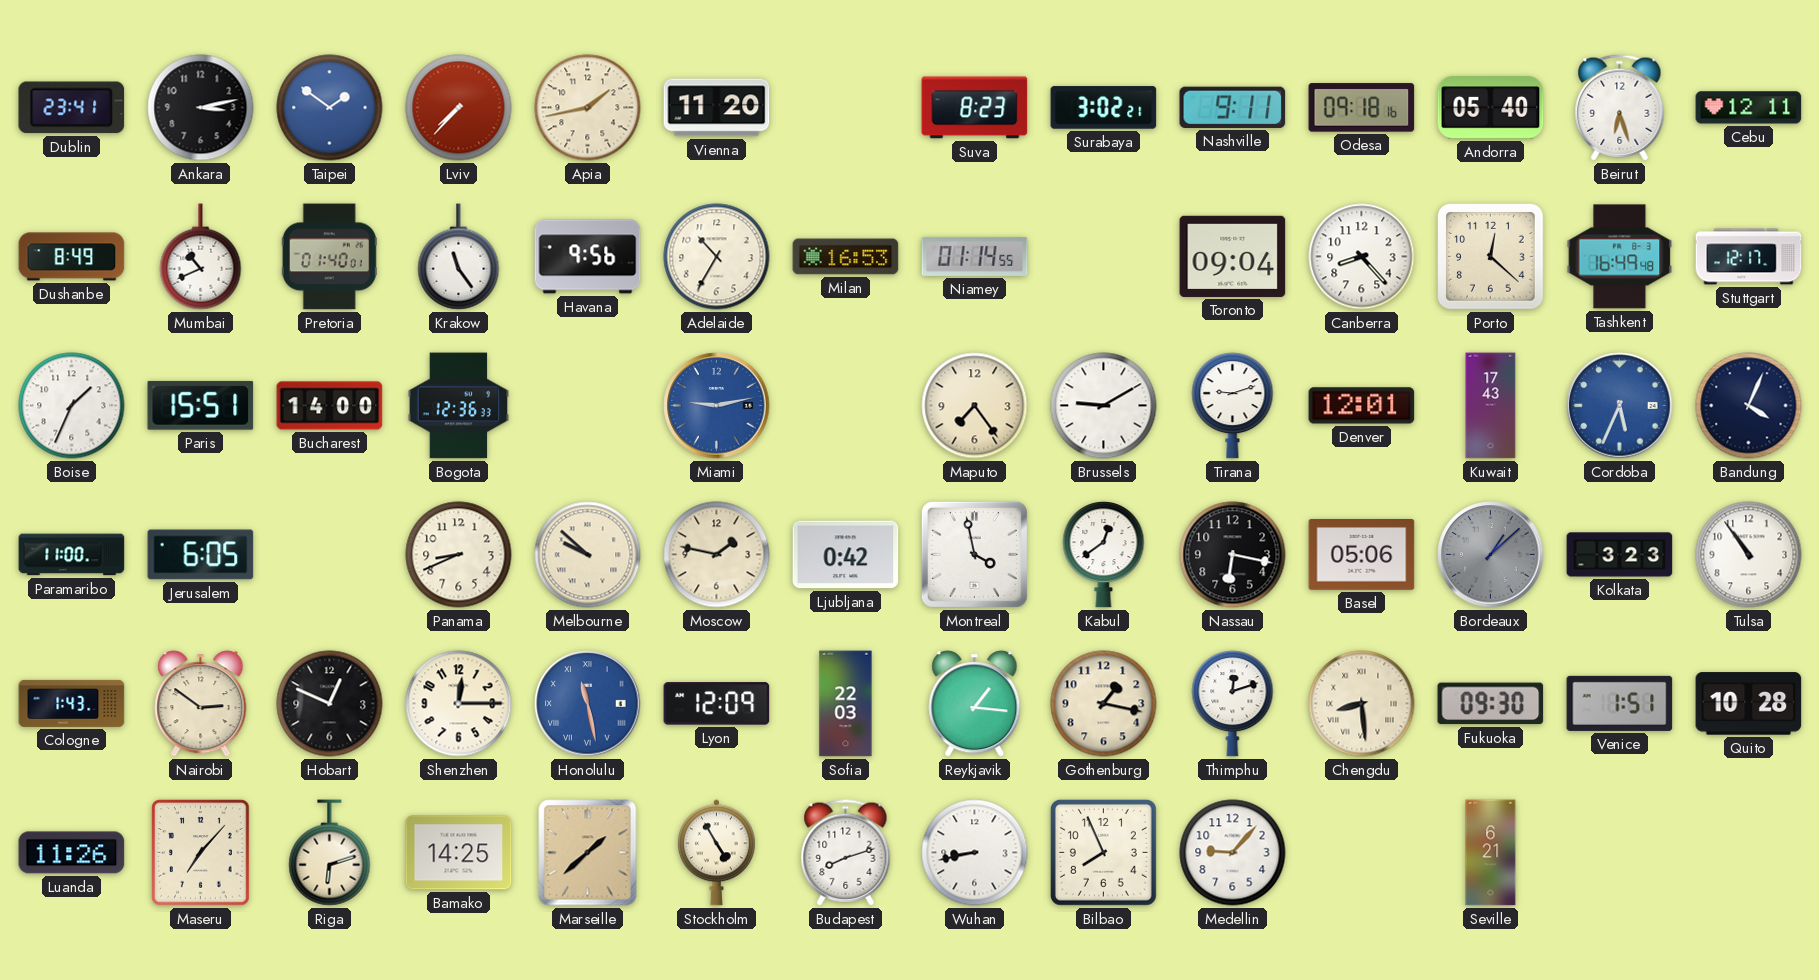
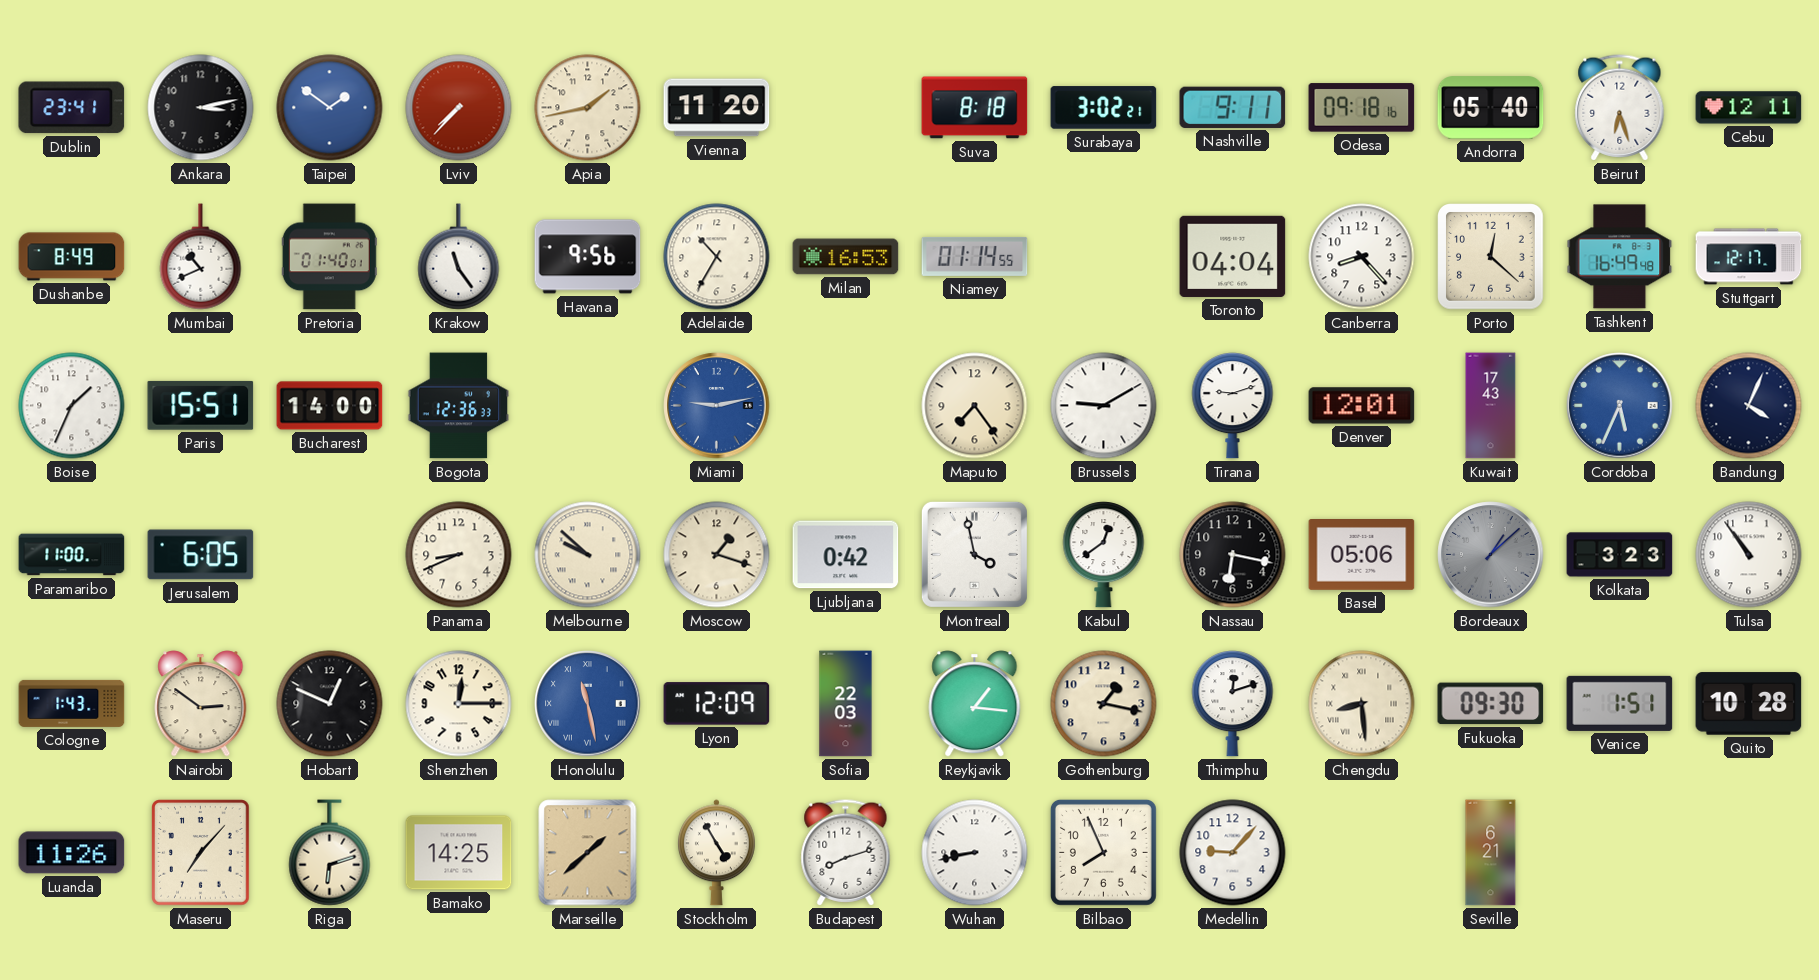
Suva: 8:23 -> 8:18 (975, 108)
Toronto: 09:04 -> 04:04 (1233, 256)
Moscow: 1:47 -> 1:18 (717, 555)
